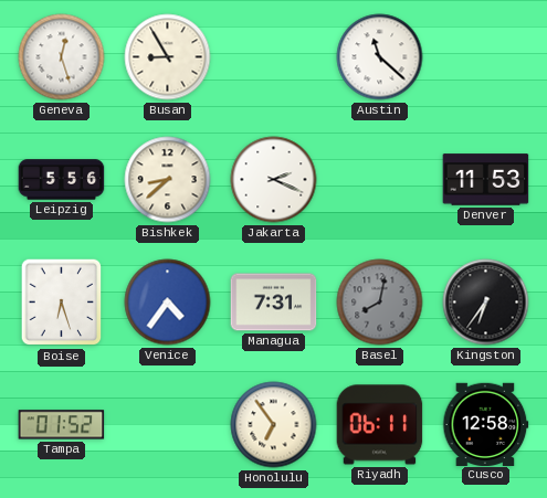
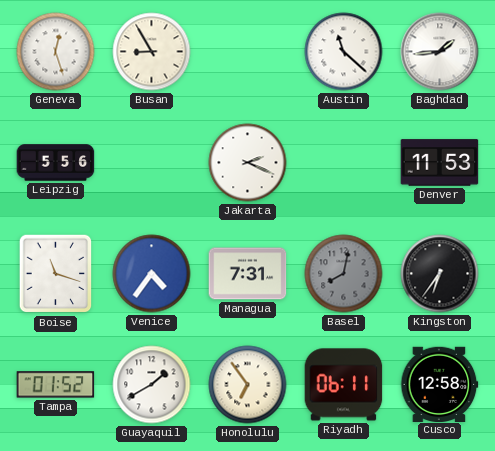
Baghdad: none -> 1:44 (440, 52)
Bishkek: 8:38 -> none (168, 180)
Boise: 6:27 -> 11:18 (56, 274)
Guayaquil: none -> 1:40 (152, 385)
